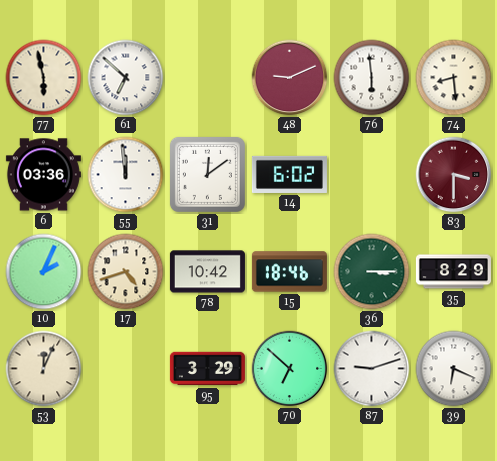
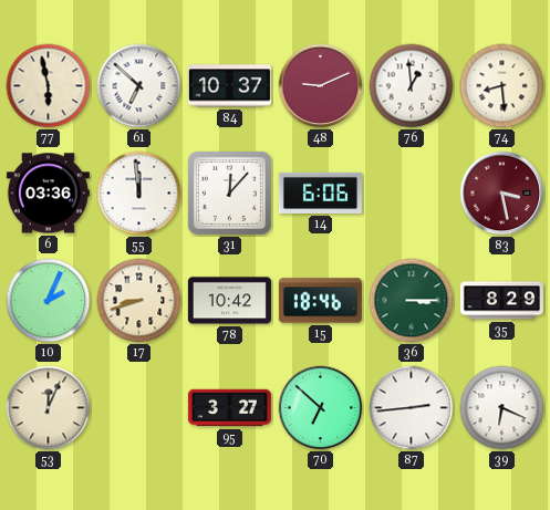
84: none -> 10:37 (229, 86)
76: 5:59 -> 12:59 (412, 86)
31: 12:09 -> 12:07 (229, 192)
14: 6:02 -> 6:06 (320, 192)
83: 3:30 -> 3:28 (502, 194)
17: 4:42 -> 8:42 (139, 301)
95: 3:29 -> 3:27 (229, 408)
87: 9:12 -> 2:44 (412, 408)
